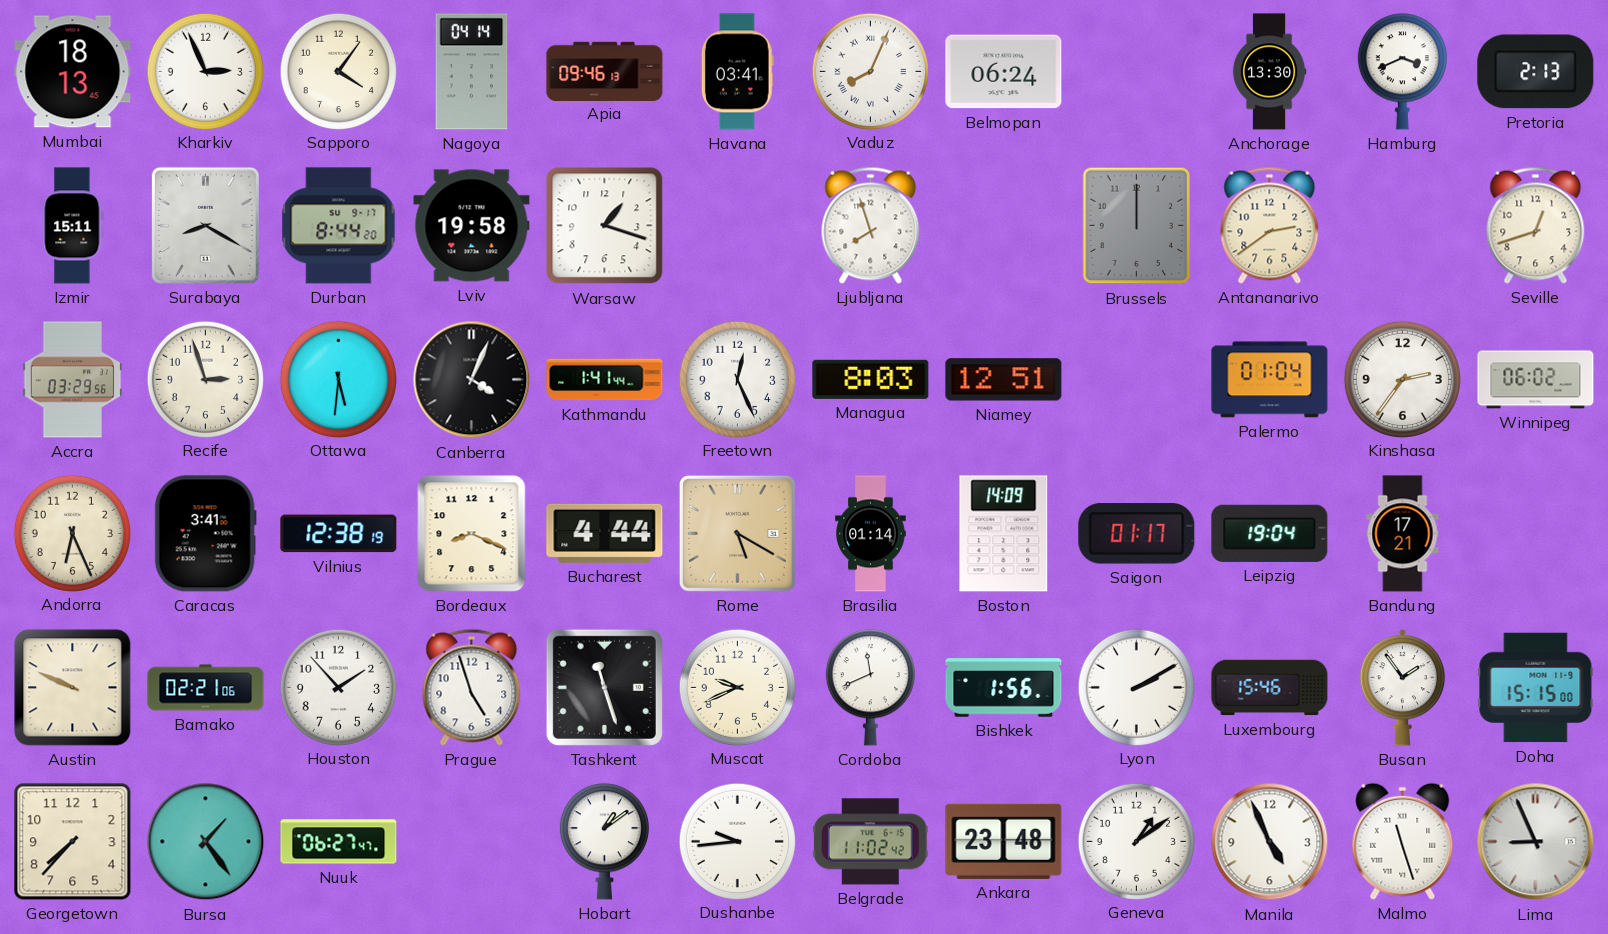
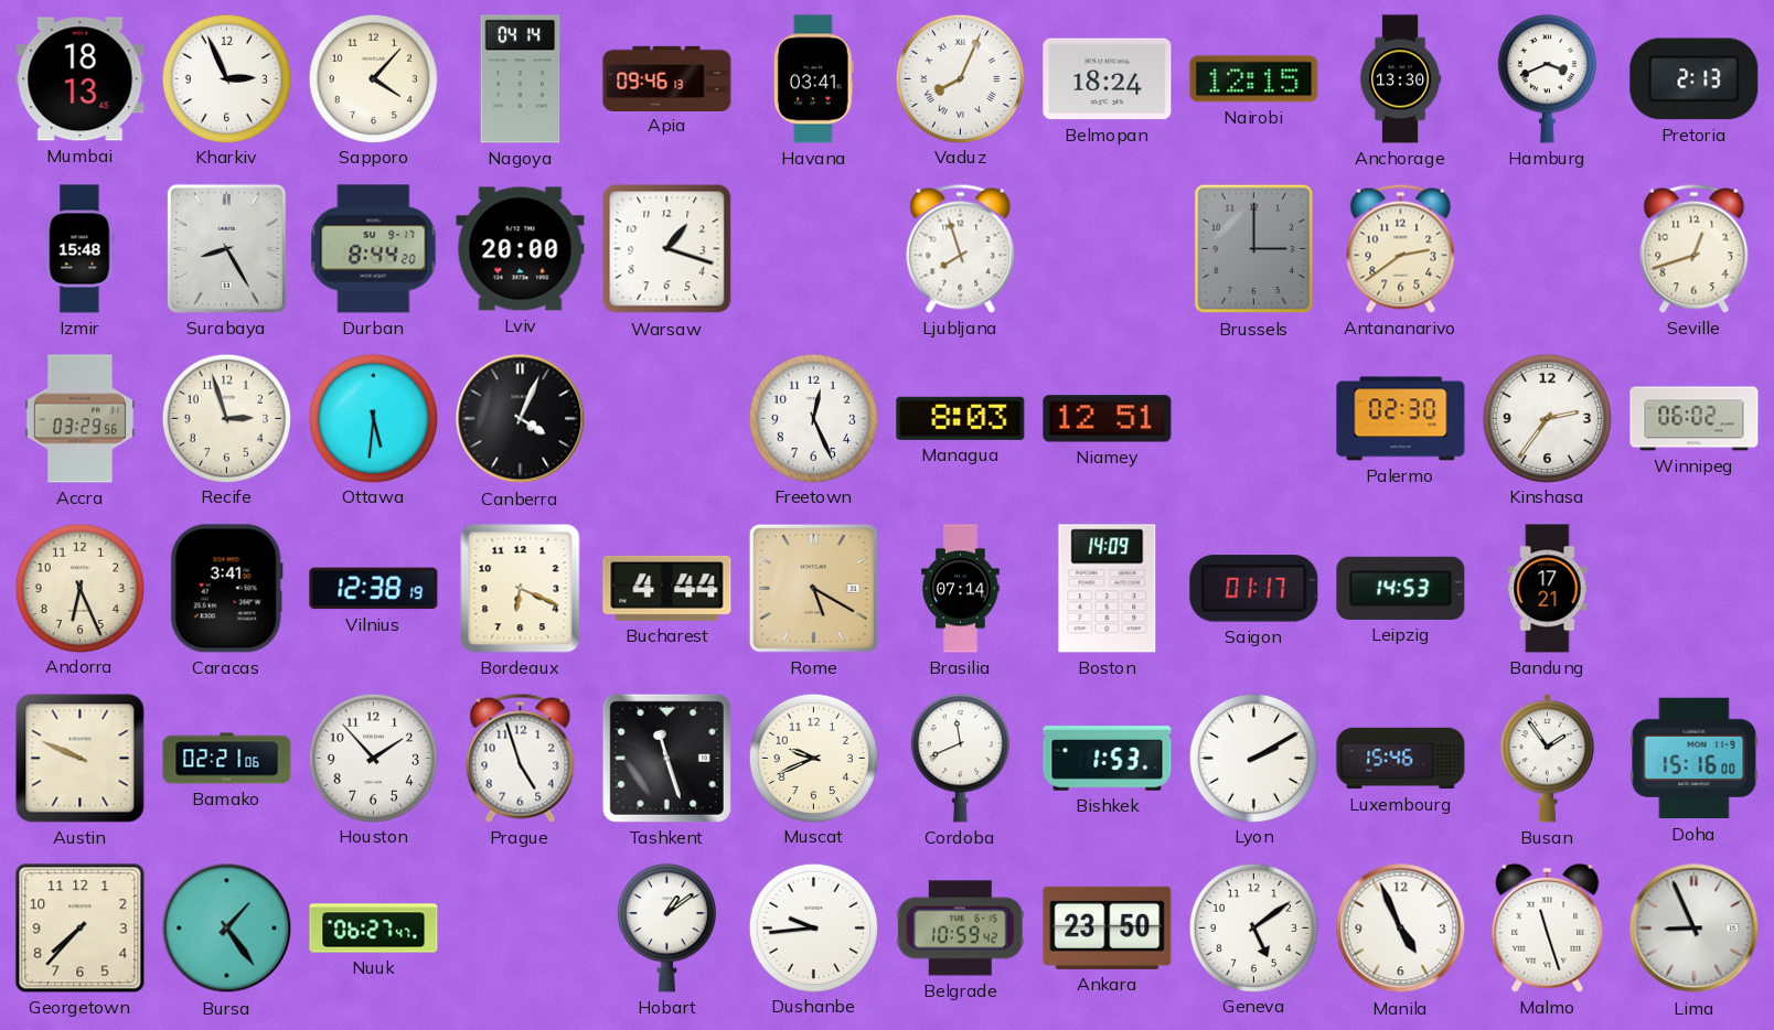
Sapporo: 4:06 -> 4:07 (373, 78)
Belmopan: 06:24 -> 18:24 (1108, 79)
Nairobi: none -> 12:15 (1254, 79)
Izmir: 15:11 -> 15:48 (81, 249)
Surabaya: 8:20 -> 8:25 (226, 248)
Lviv: 19:58 -> 20:00 (521, 249)
Brussels: 12:00 -> 3:00 (1254, 249)
Kathmandu: 1:41 -> none (605, 380)
Palermo: 01:04 -> 02:30 (1401, 419)
Bordeaux: 8:19 -> 6:19 (521, 589)
Brasilia: 01:14 -> 07:14 (961, 589)
Leipzig: 19:04 -> 14:53 (1401, 588)
Bishkek: 1:56 -> 1:53 (1108, 759)
Doha: 15:15 -> 15:16 (1695, 759)
Belgrade: 11:02 -> 10:59 (960, 929)
Ankara: 23:48 -> 23:50 (1108, 927)
Geneva: 1:09 -> 5:09 (1253, 927)
